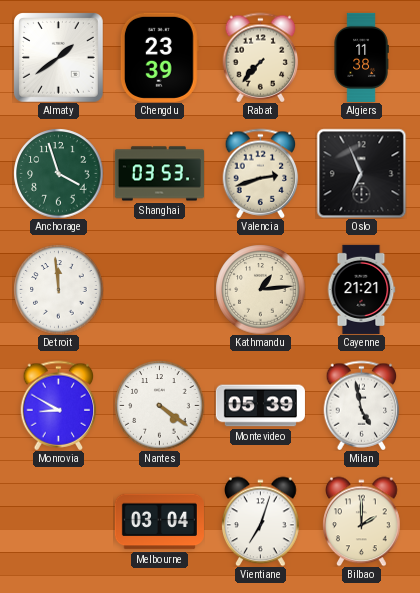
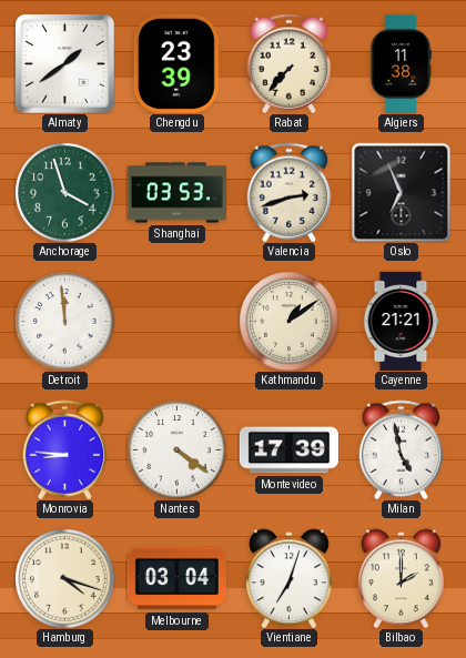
Kathmandu: 1:14 -> 1:09 (288, 321)
Monrovia: 8:50 -> 8:46 (65, 449)
Montevideo: 05:39 -> 17:39 (288, 451)
Hamburg: none -> 4:18 (64, 578)
